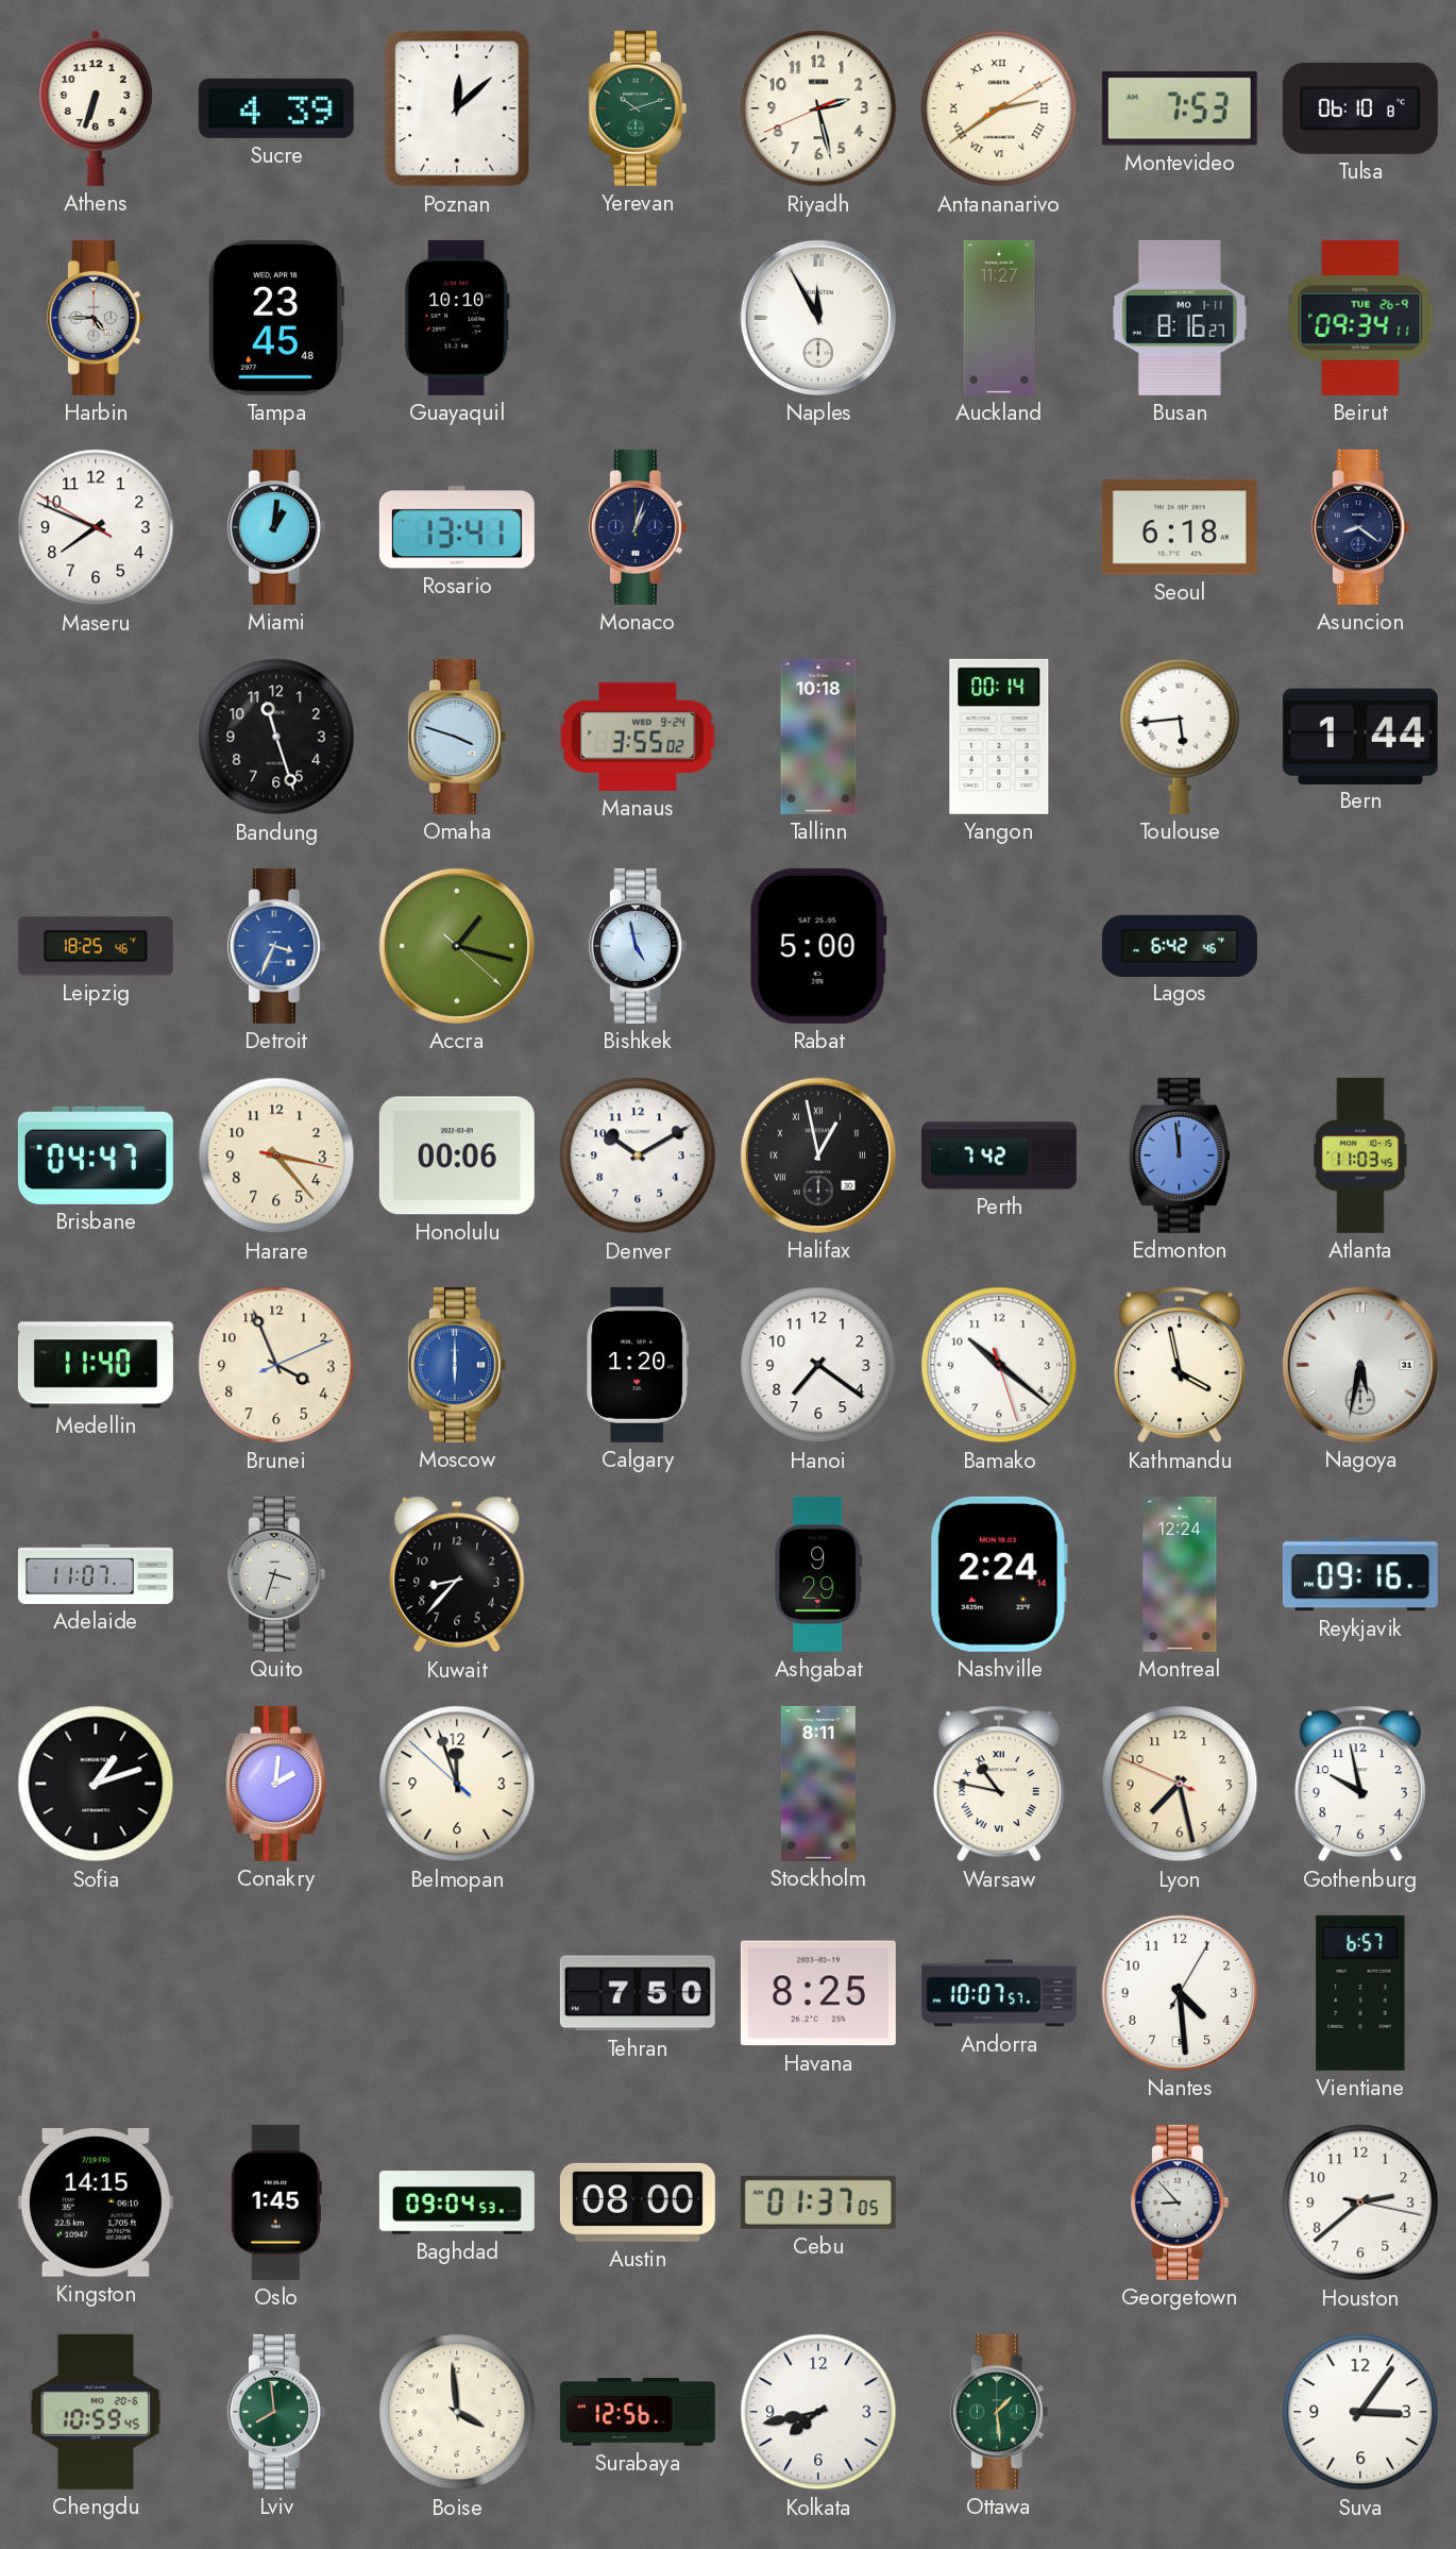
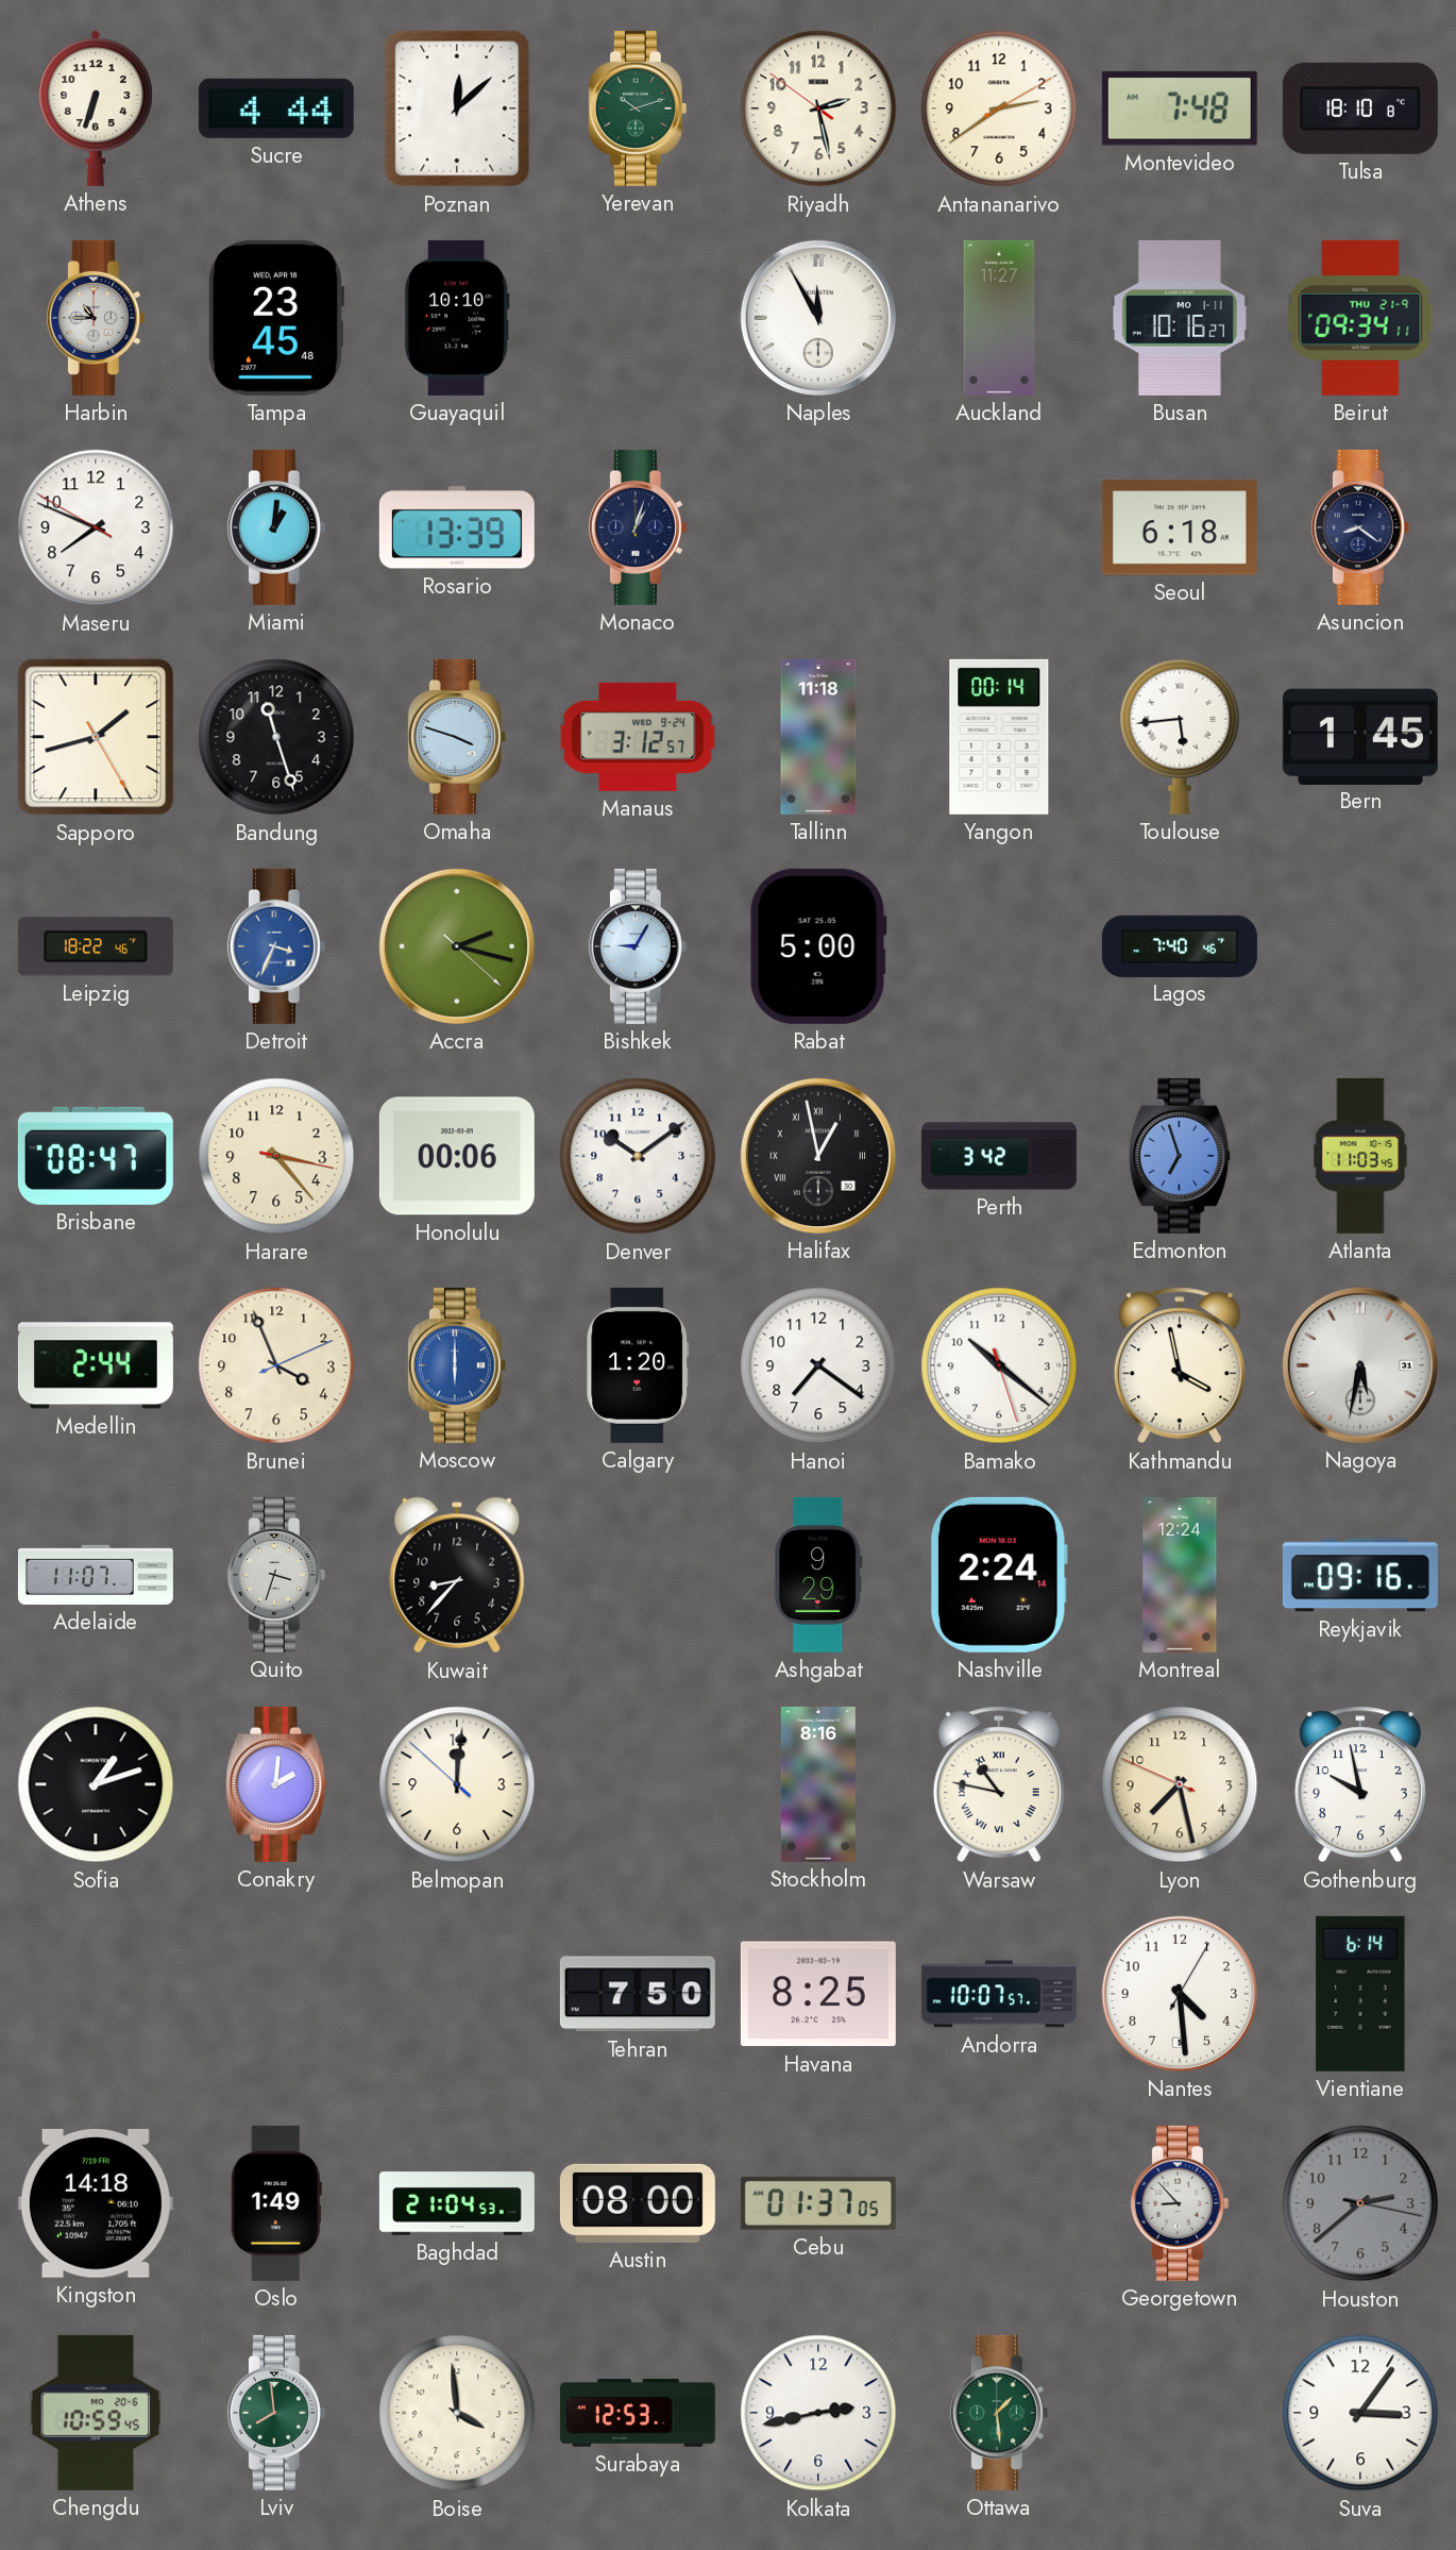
Sucre: 4:39 -> 4:44 (276, 108)
Riyadh: 2:27:41 -> 2:27:51 (818, 108)
Antananarivo numerals: Roman -> Arabic (999, 108)
Montevideo: 7:53 -> 7:48 (1180, 108)
Tulsa: 06:10 -> 18:10 (1360, 108)
Harbin: 4:45 -> 10:45 (96, 318)
Busan: 8:16 -> 10:16 (1180, 318)
Beirut date: TUE 26-9 -> THU 21-9 (1360, 318)
Rosario: 13:41 -> 13:39 (457, 527)
Sapporo: none -> 1:42 (96, 737)
Manaus: 3:55 -> 3:12 (638, 737)
Tallinn: 10:18 -> 11:18 (818, 737)
Bern: 1:44 -> 1:45 (1360, 736)
Leipzig: 18:25 -> 18:22 (96, 946)
Accra: 1:17 -> 2:17 (457, 946)
Bishkek: 4:58 -> 9:05 (638, 946)
Lagos: 6:42 -> 7:40 (1180, 945)
Brisbane: 04:47 -> 08:47 (96, 1156)
Denver: 10:10 -> 10:09 (638, 1156)
Perth: 7:42 -> 3:42 (999, 1156)
Edmonton: 11:59 -> 6:57 (1180, 1156)
Medellin: 11:40 -> 2:44 (96, 1365)
Belmopan: 11:56 -> 12:00 (457, 1784)
Stockholm: 8:11 -> 8:16 (818, 1784)
Vientiane: 6:57 -> 6:14 (1360, 1994)
Kingston: 14:15 -> 14:18 (96, 2204)
Oslo: 1:45 -> 1:49 (276, 2203)
Baghdad: 09:04 -> 21:04 (457, 2203)
Houston dial: white -> grey (1360, 2203)
Surabaya: 12:56 -> 12:53 (638, 2414)
Kolkata: 7:43 -> 2:43 (818, 2413)
